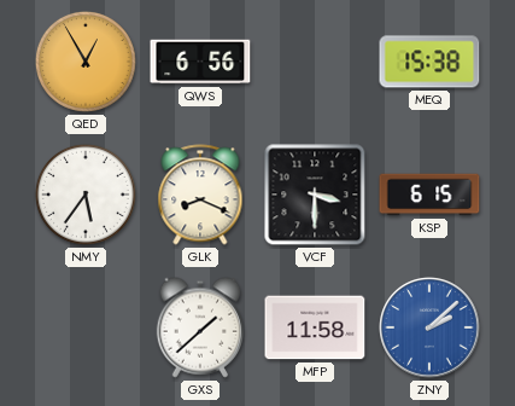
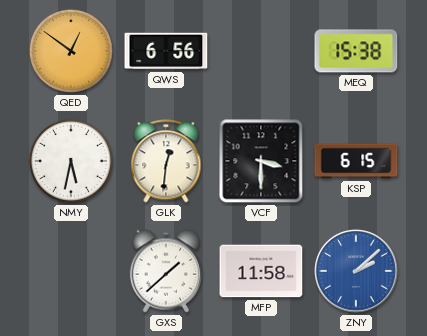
QED: 12:55 -> 12:51 (71, 51)
NMY: 5:36 -> 5:32 (71, 161)
GLK: 8:19 -> 12:31 (166, 161)
